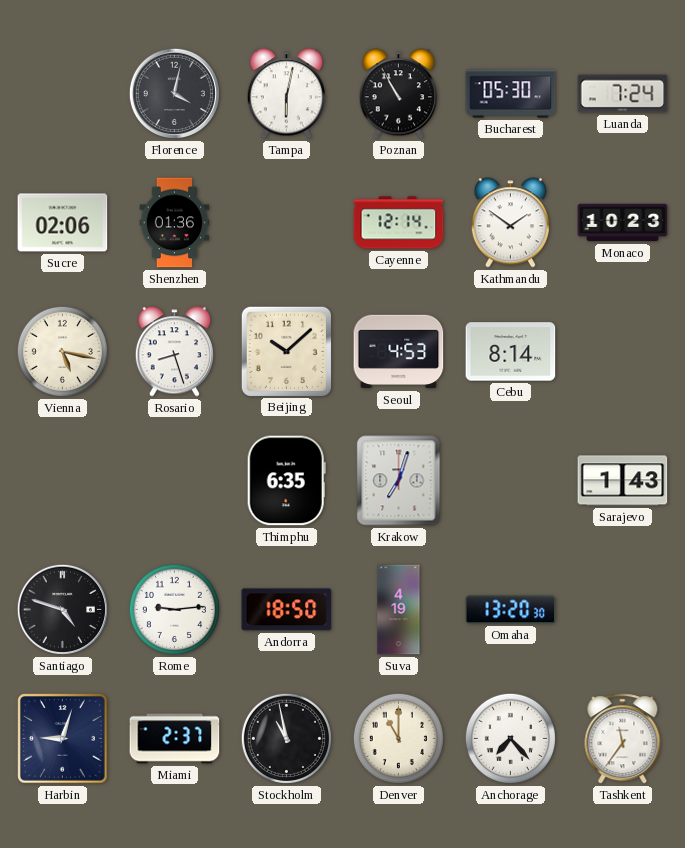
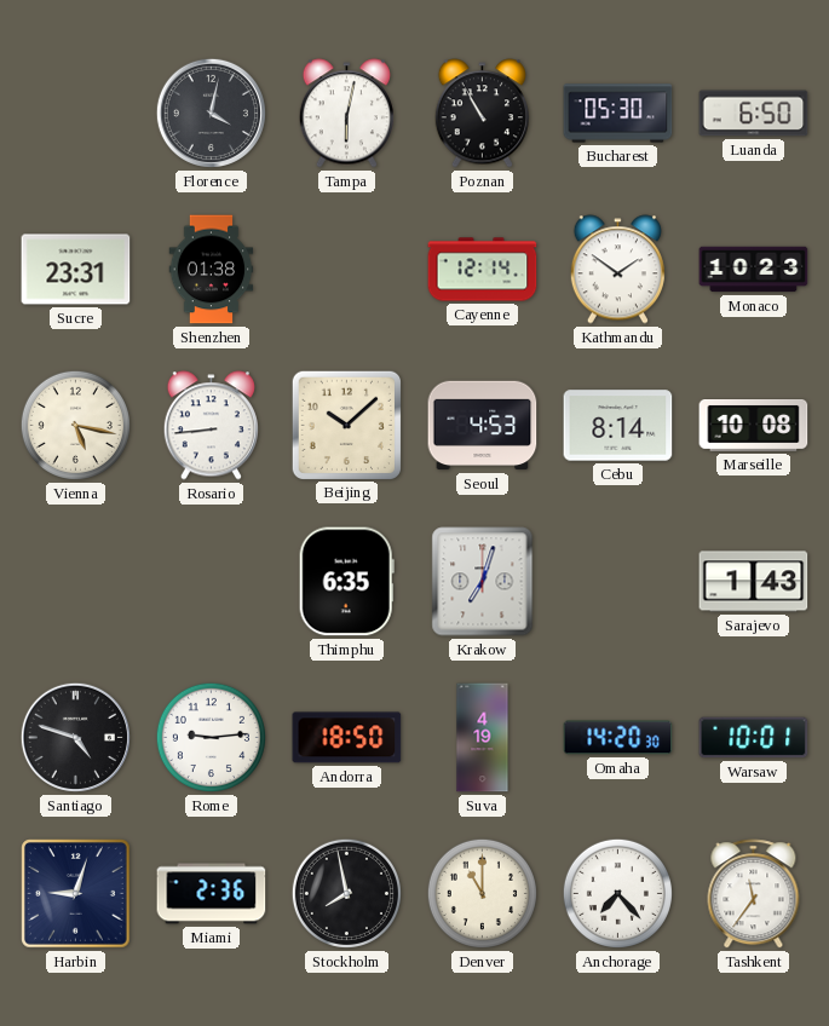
Luanda: 7:24 -> 6:50 (754, 114)
Sucre: 02:06 -> 23:31 (76, 270)
Shenzhen: 01:36 -> 01:38 (212, 270)
Rosario: 8:27 -> 8:44 (211, 426)
Marseille: none -> 10:08 (754, 426)
Omaha: 13:20 -> 14:20 (618, 738)
Warsaw: none -> 10:01 (754, 738)
Miami: 2:37 -> 2:36 (212, 894)
Stockholm: 10:58 -> 7:58 (346, 893)
